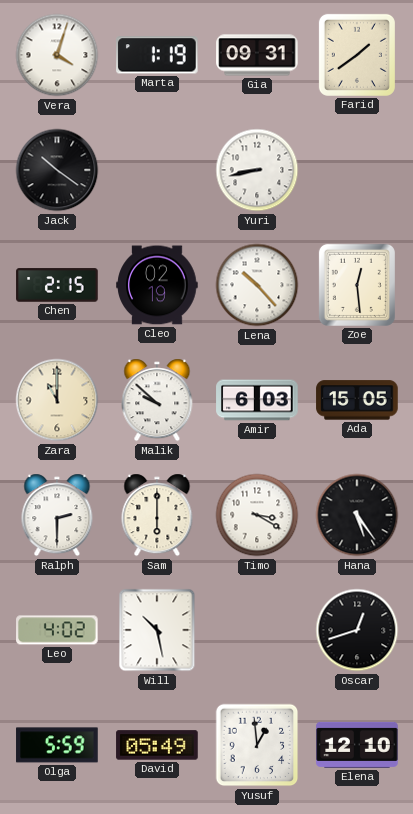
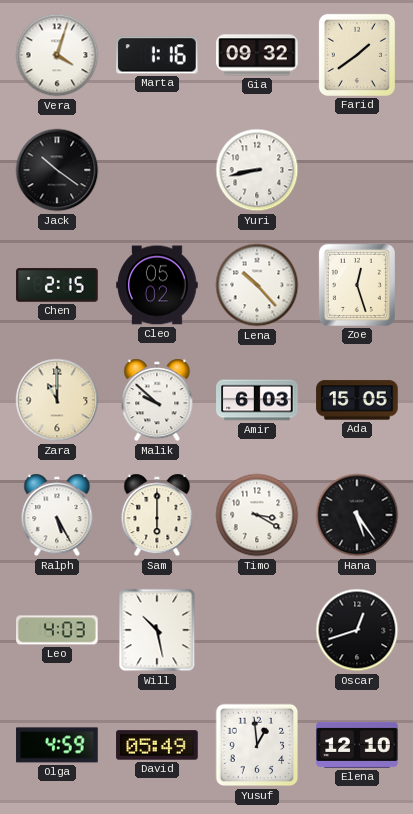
Marta: 1:19 -> 1:16 (158, 55)
Gia: 09:31 -> 09:32 (257, 55)
Cleo: 02:19 -> 05:02 (157, 285)
Zoe: 12:29 -> 12:27 (357, 285)
Ralph: 2:30 -> 5:25 (57, 515)
Leo: 4:02 -> 4:03 (57, 630)
Olga: 5:59 -> 4:59 (57, 745)
